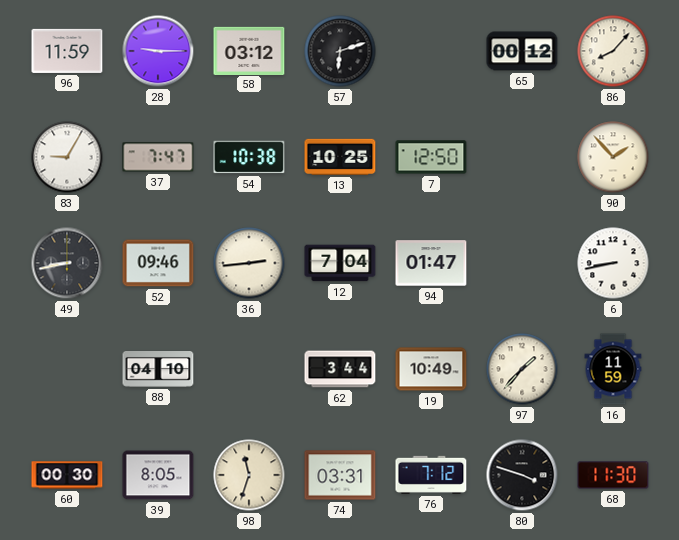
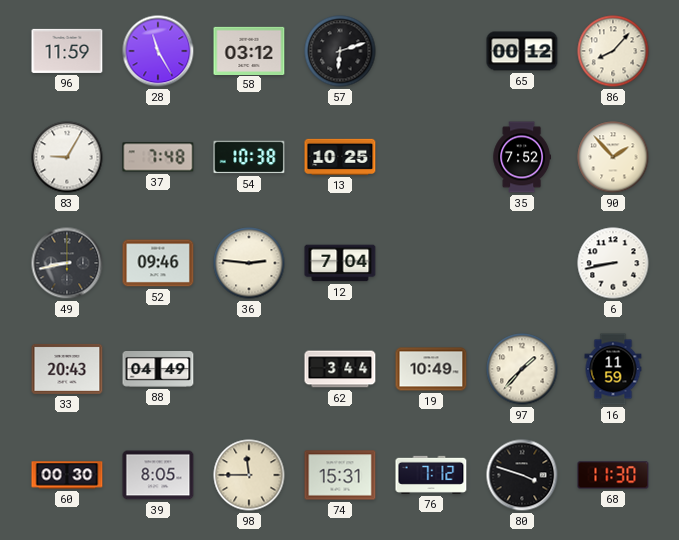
28: 9:15 -> 11:25 (158, 51)
37: 7:47 -> 7:48 (158, 157)
7: 12:50 -> none (431, 157)
35: none -> 7:52 (521, 157)
36: 2:44 -> 2:46 (249, 263)
94: 01:47 -> none (431, 263)
33: none -> 20:43 (67, 369)
88: 04:10 -> 04:49 (158, 370)
98: 11:33 -> 11:45 (249, 475)
74: 03:31 -> 15:31 (340, 475)
